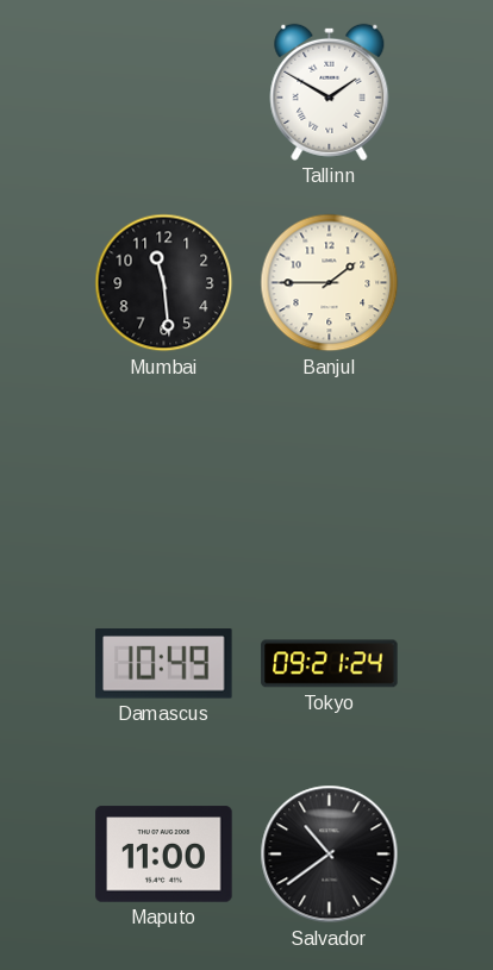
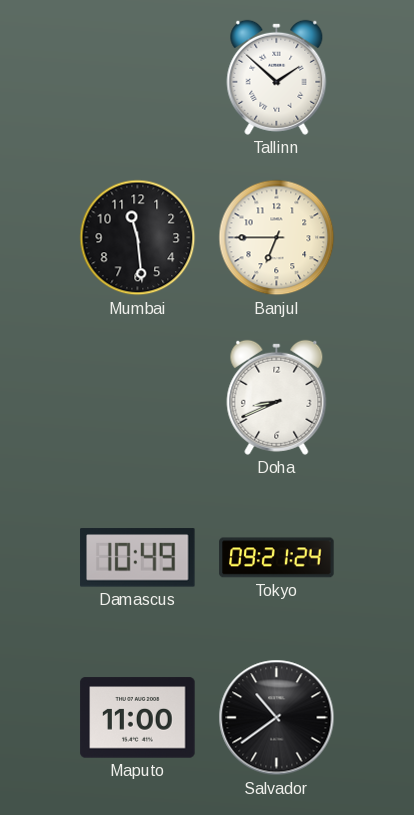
Tallinn: 1:50 -> 1:52 (277, 77)
Banjul: 1:45 -> 6:45 (277, 238)
Doha: none -> 8:41 (277, 397)
